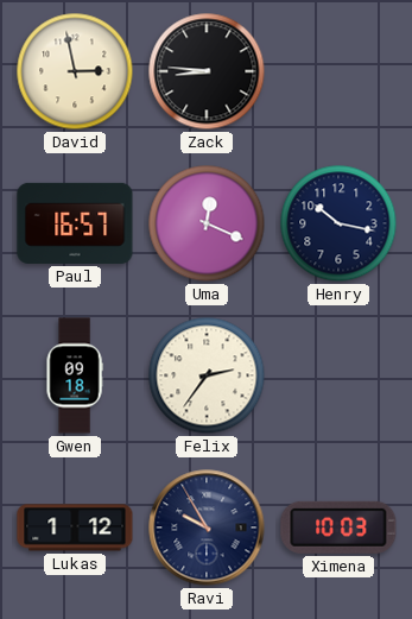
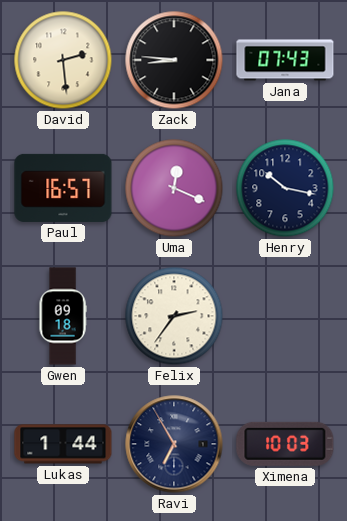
David: 2:58 -> 2:29 (63, 60)
Jana: none -> 07:43 (285, 60)
Lukas: 1:12 -> 1:44 (63, 444)
Ravi: 9:55 -> 6:55 (174, 444)
